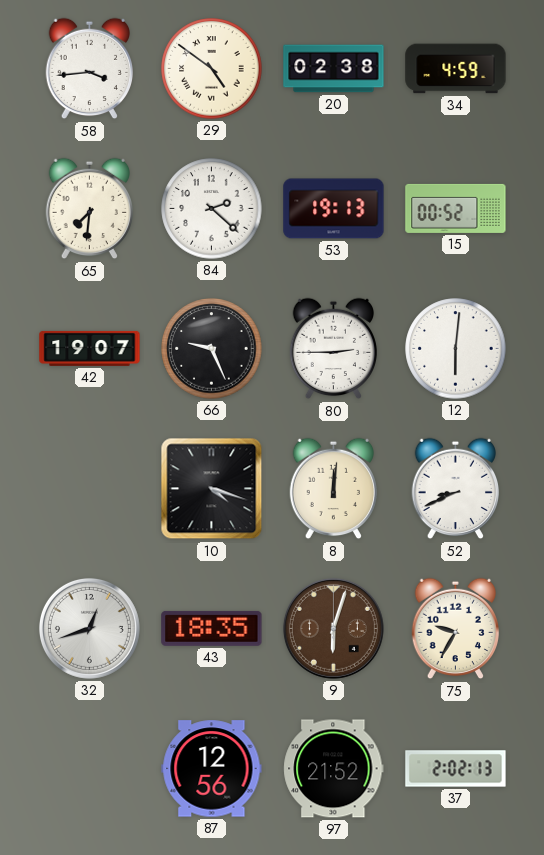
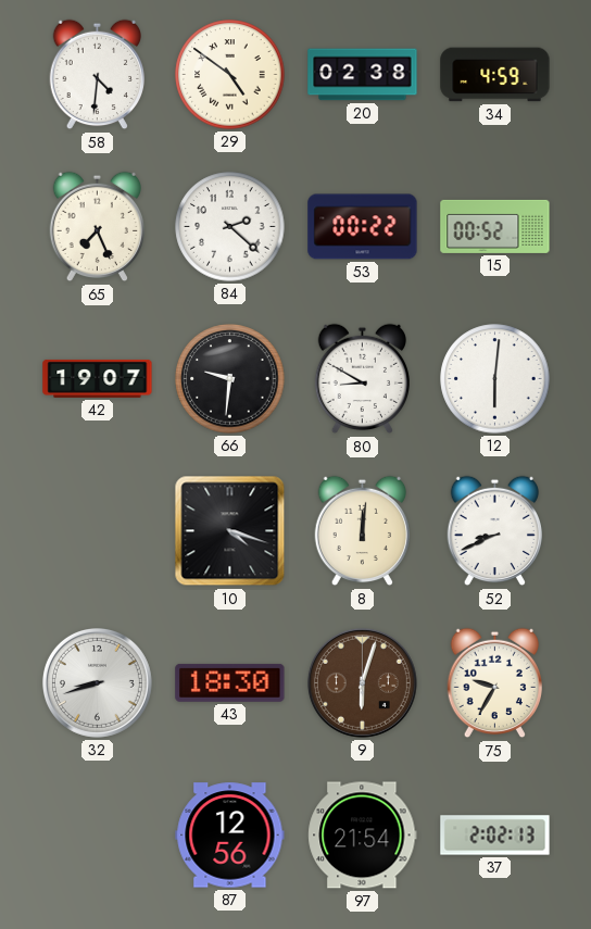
58: 3:44 -> 4:31 (97, 75)
65: 7:31 -> 7:26 (97, 227)
53: 19:13 -> 00:22 (363, 227)
66: 9:26 -> 9:31 (230, 379)
80: 2:45 -> 8:50 (362, 379)
32: 12:42 -> 8:42 (97, 682)
43: 18:35 -> 18:30 (230, 682)
97: 21:52 -> 21:54 (363, 836)
